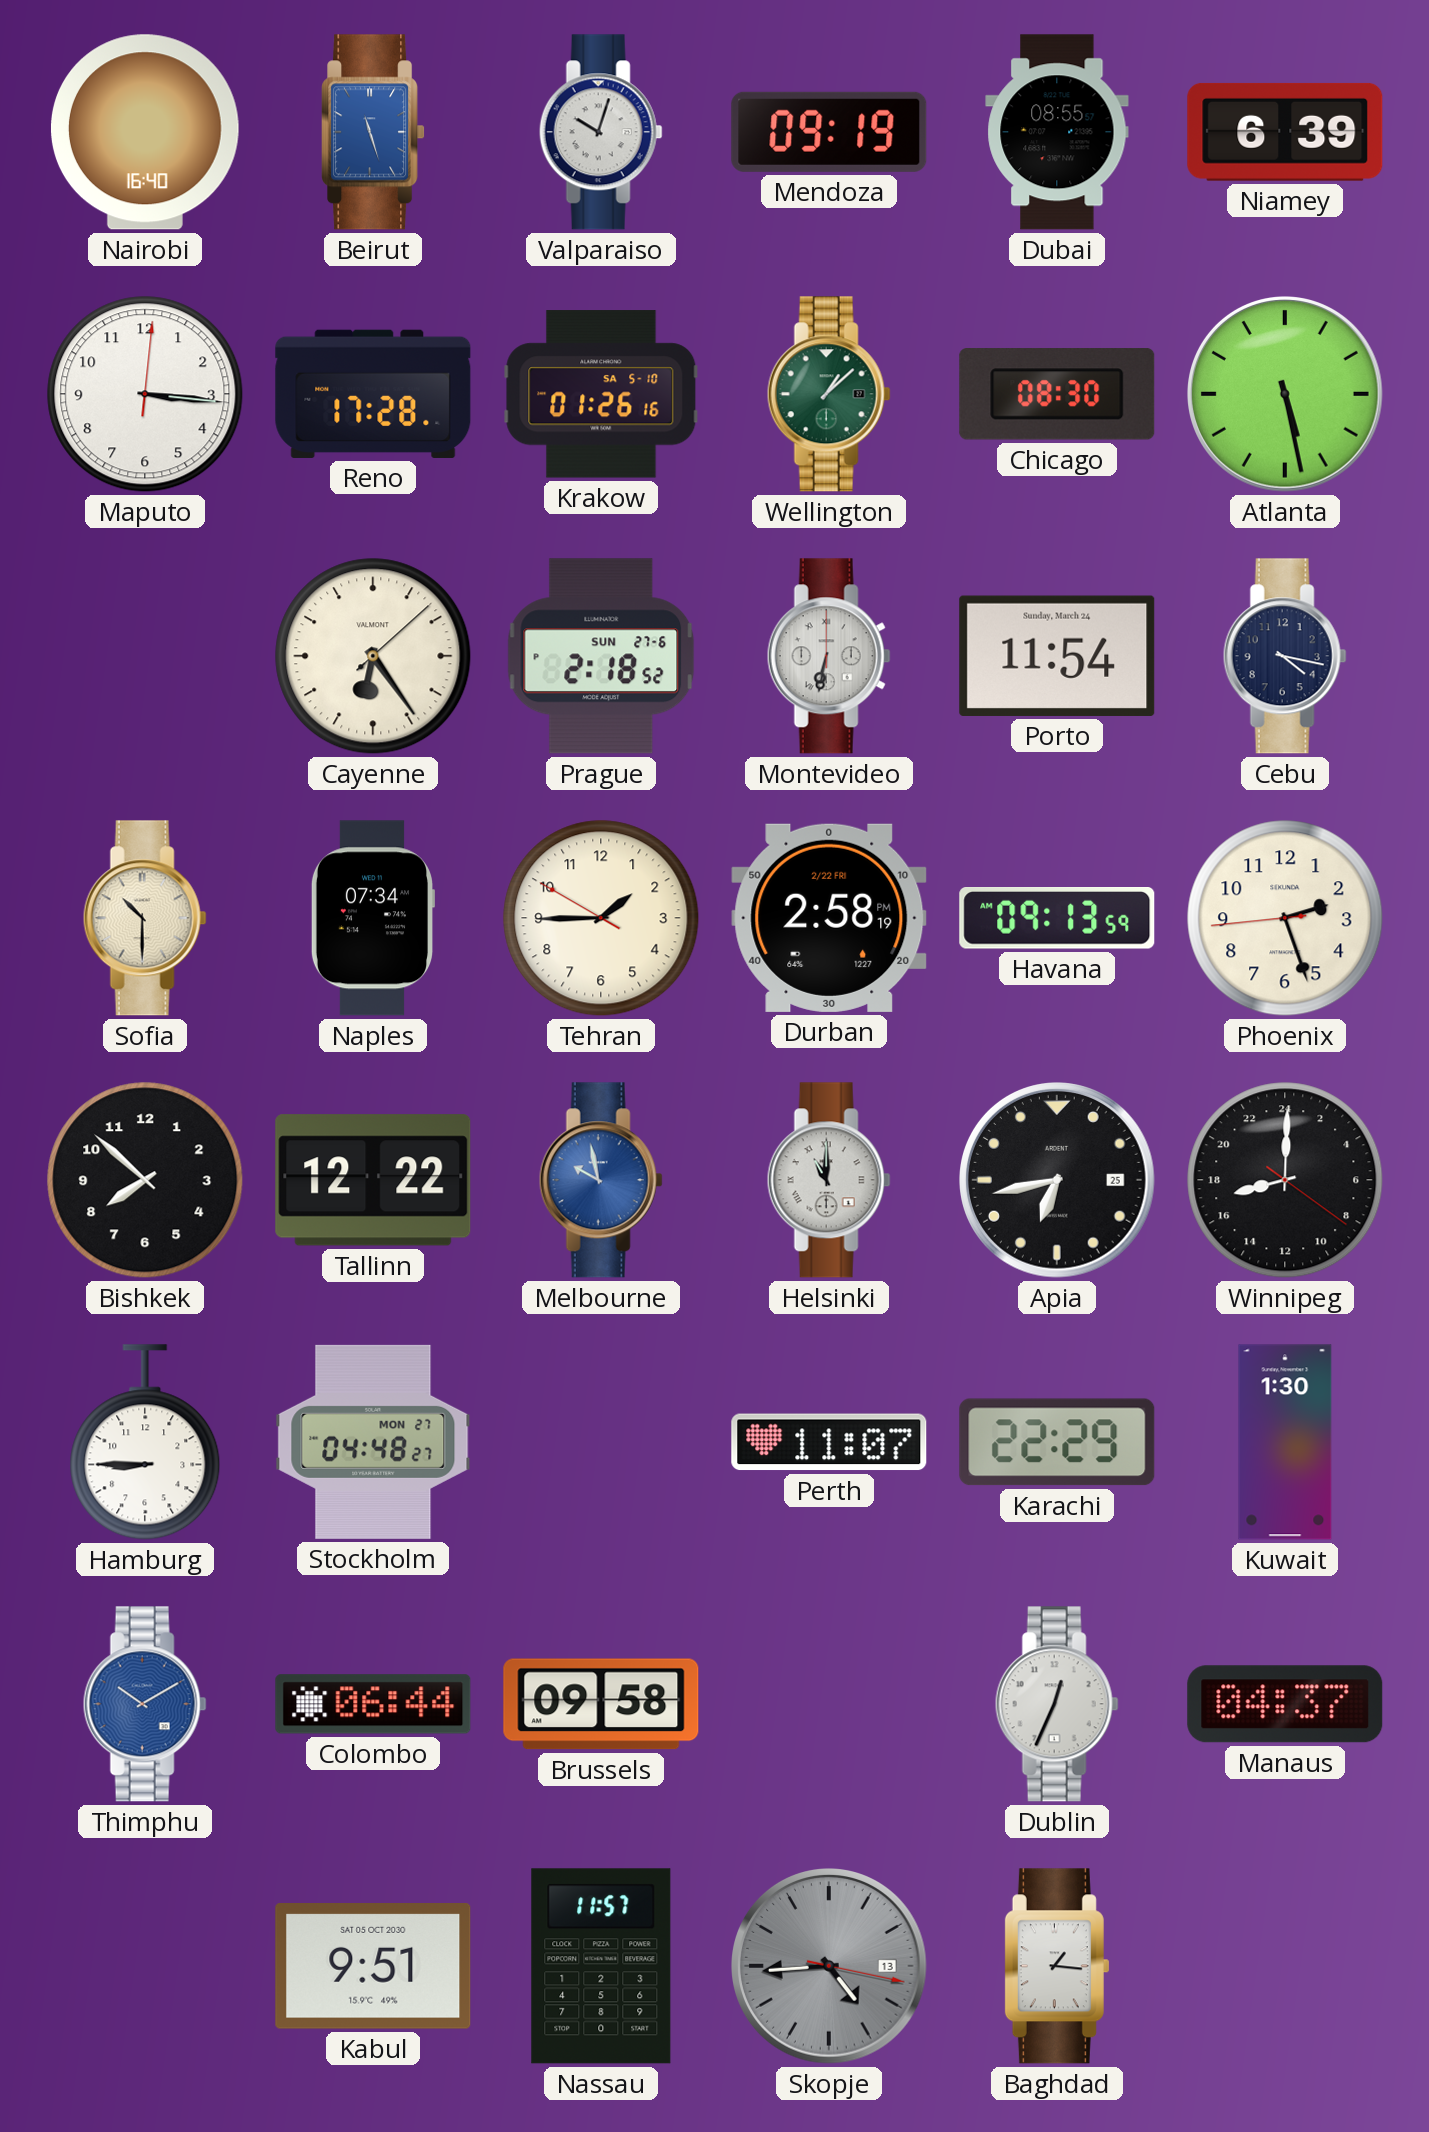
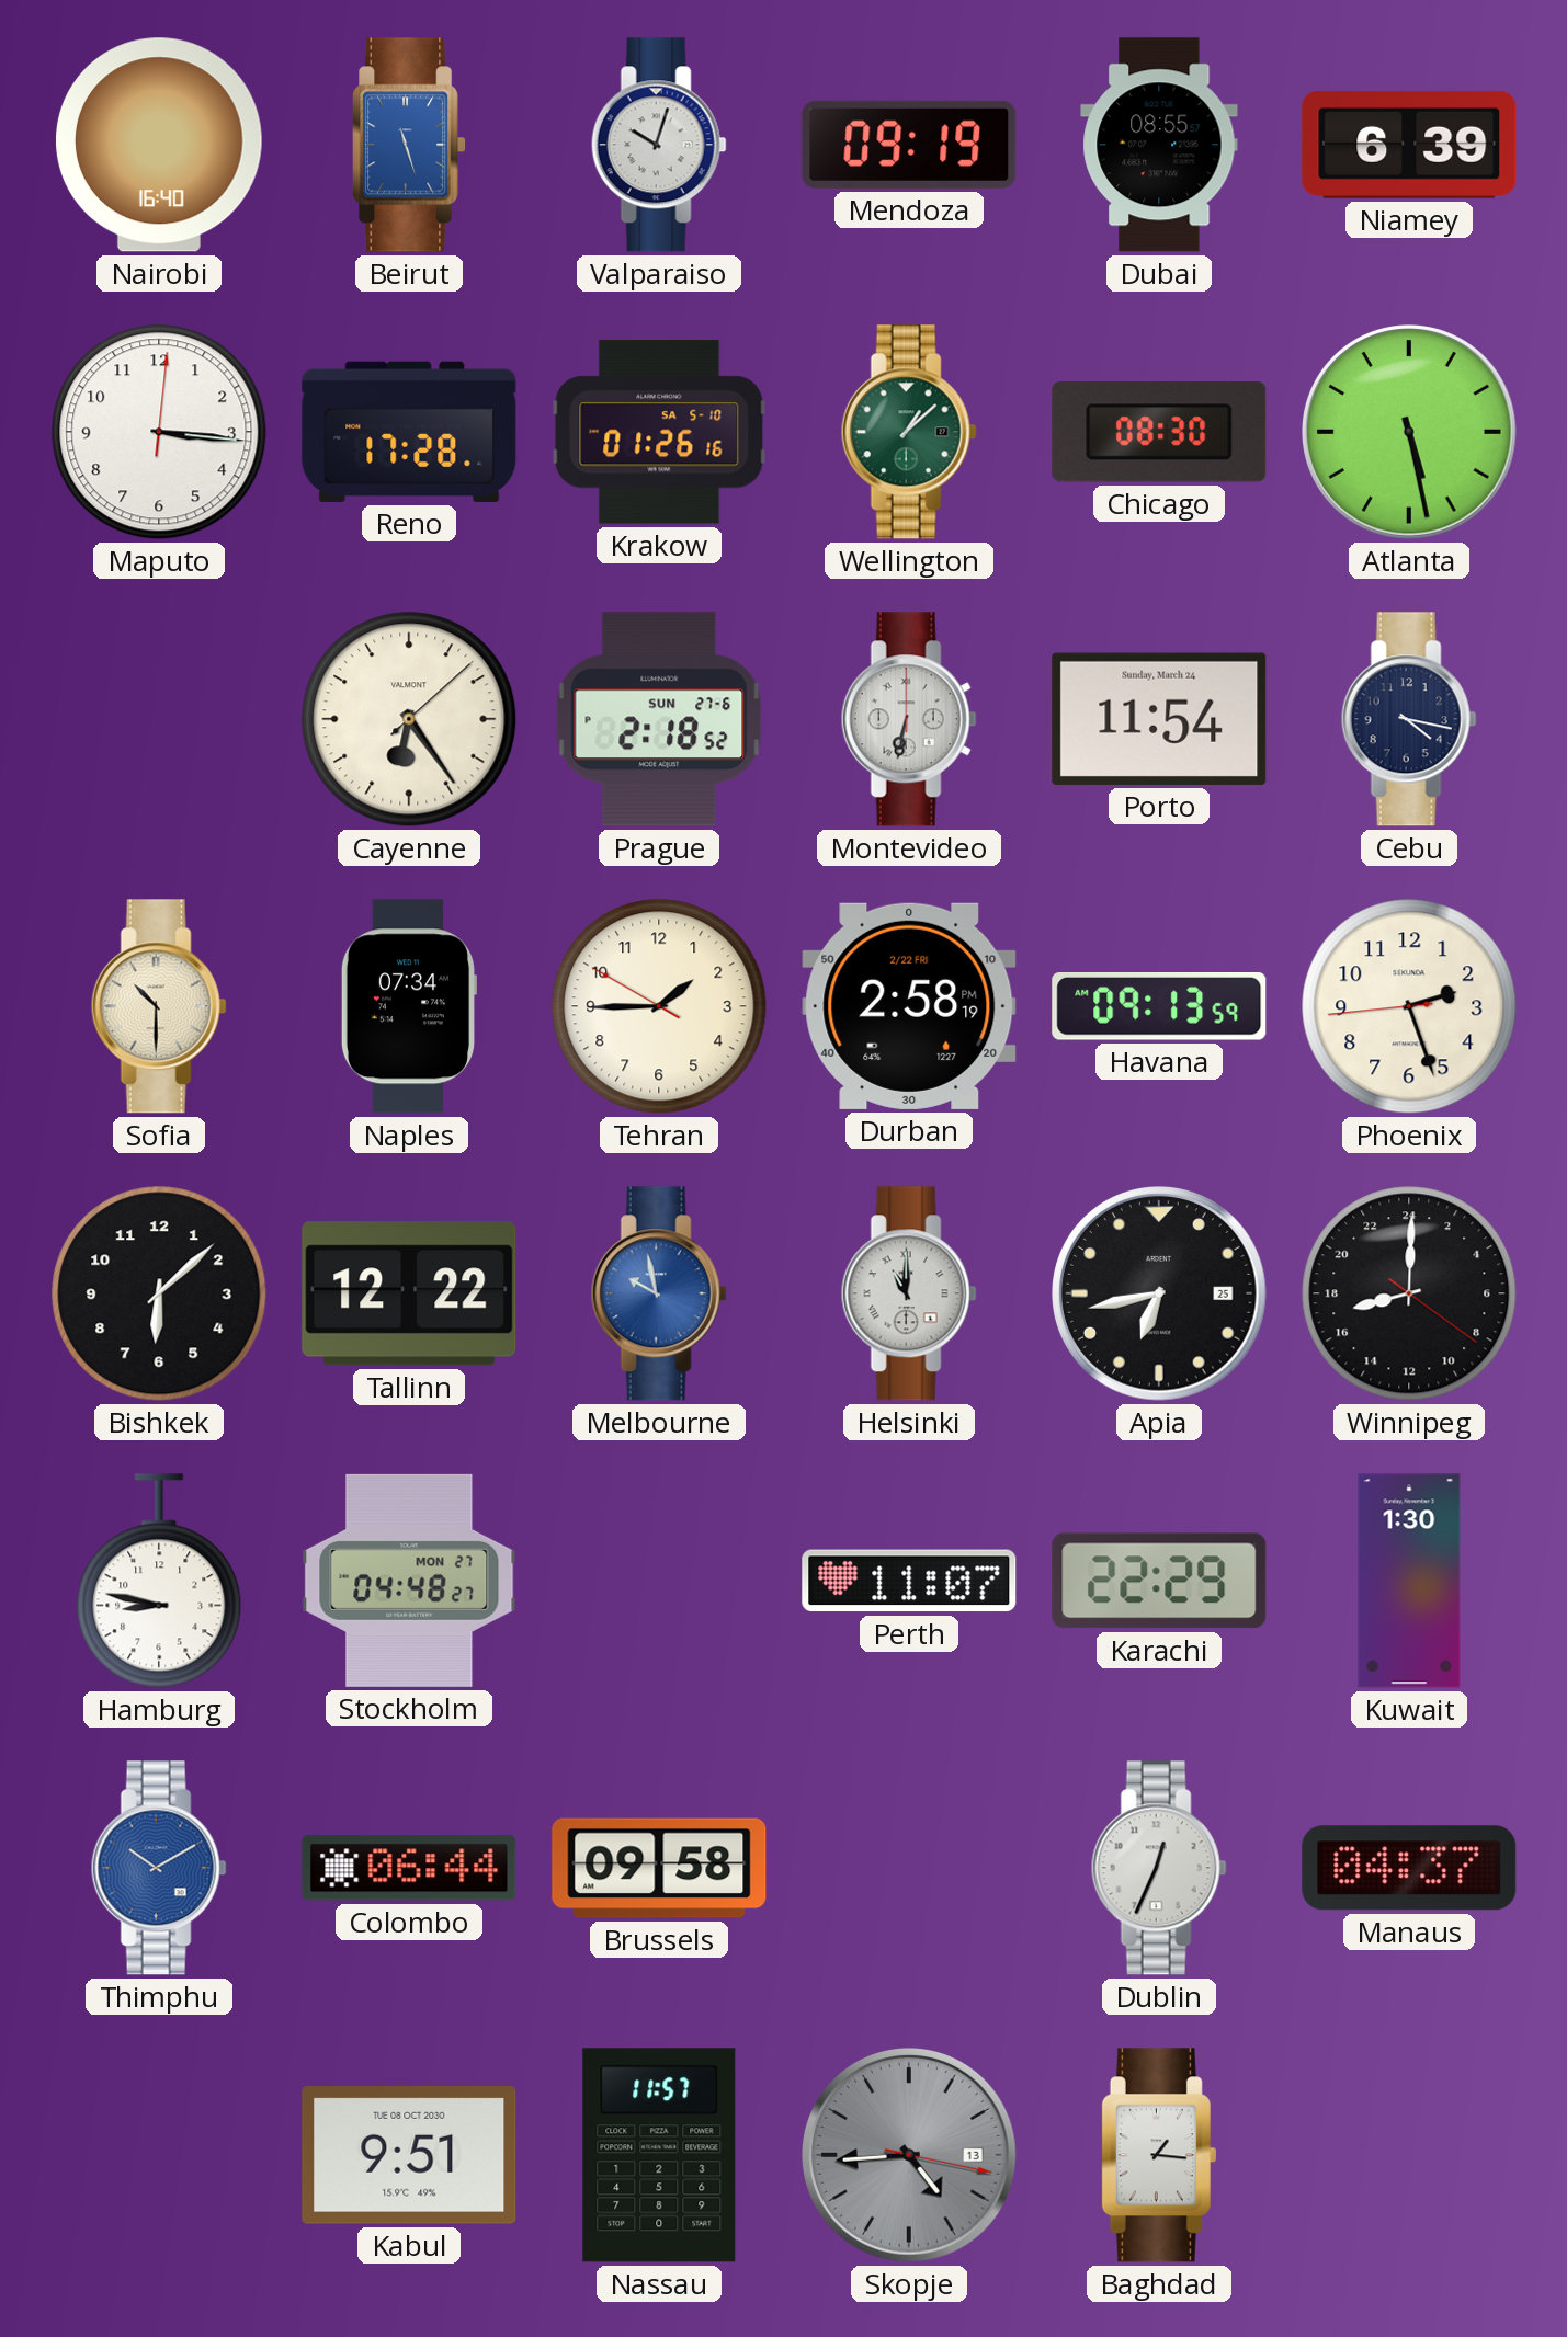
Bishkek: 7:52 -> 6:08 (159, 1293)
Hamburg: 8:45 -> 8:47 (159, 1581)
Kabul date: SAT 05 OCT 2030 -> TUE 08 OCT 2030 (409, 2156)
